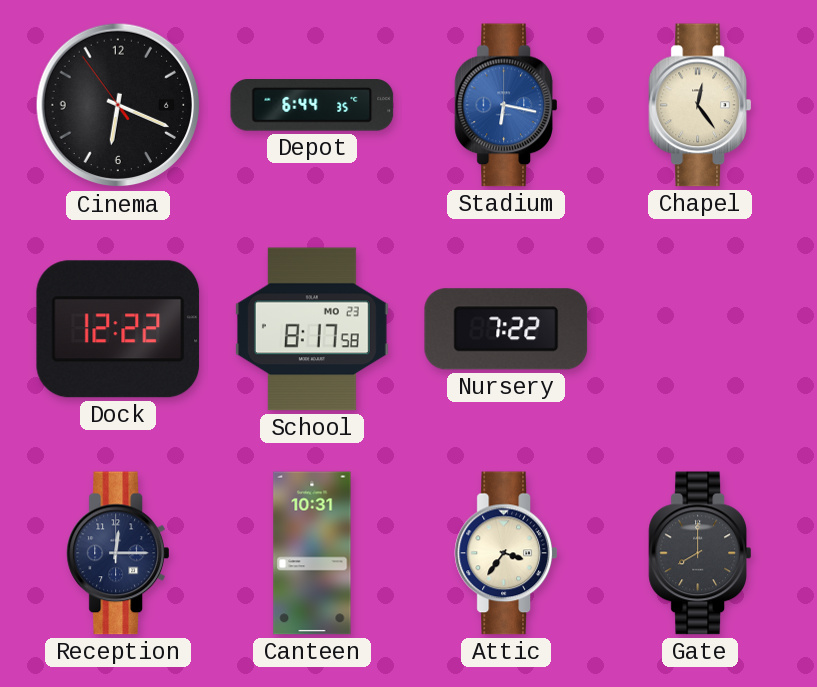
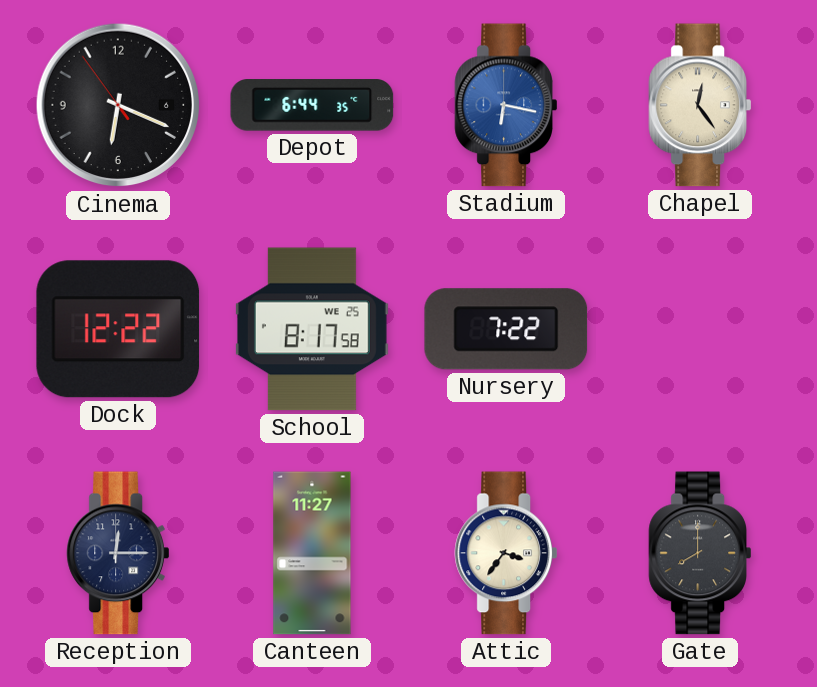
School date: MO 23 -> WE 25 (312, 329)
Canteen: 10:31 -> 11:27 (312, 553)
